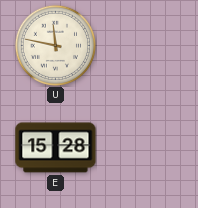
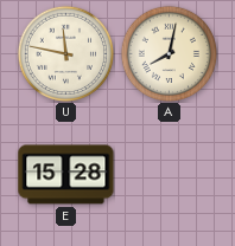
A: none -> 8:02 (169, 53)
